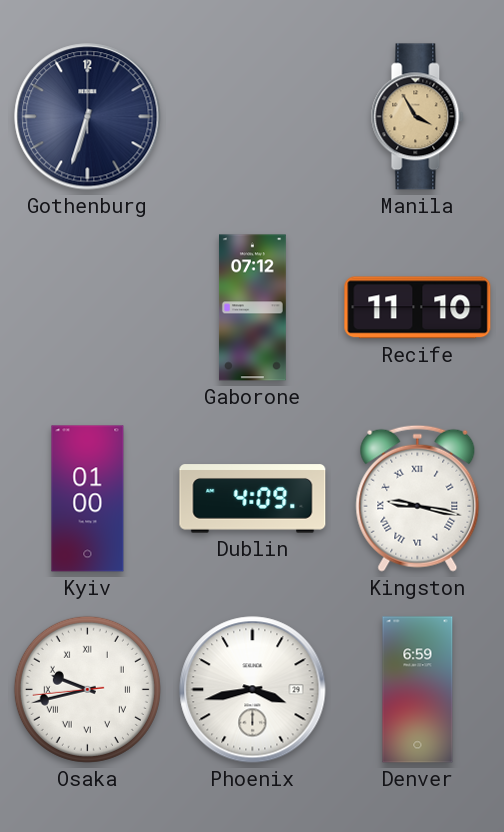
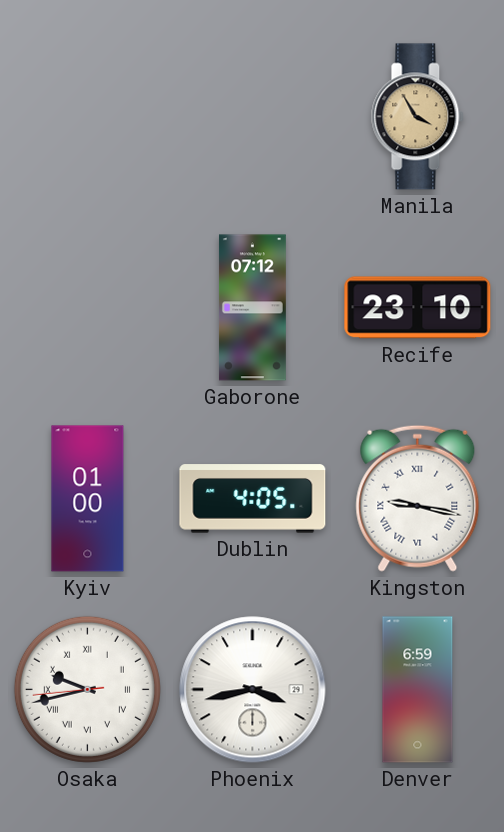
Gothenburg: 6:33 -> none (88, 117)
Recife: 11:10 -> 23:10 (418, 308)
Dublin: 4:09 -> 4:05 (253, 499)
